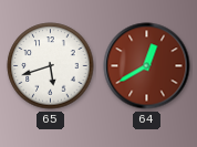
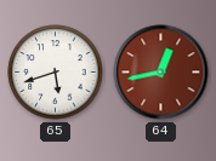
64: 12:40 -> 12:43 (161, 73)
